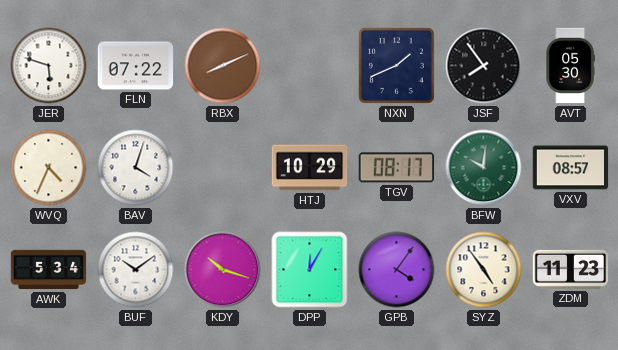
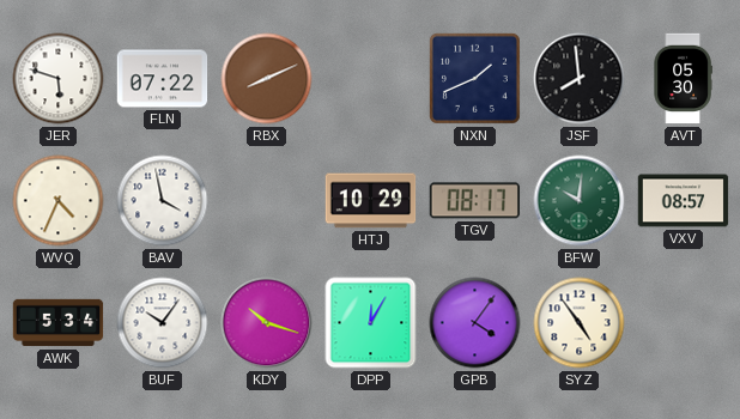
JSF: 7:54 -> 7:59 (580, 79)
BAV: 4:03 -> 3:58 (163, 201)
BUF: 10:09 -> 10:06 (163, 323)
ZDM: 11:23 -> none (571, 269)
